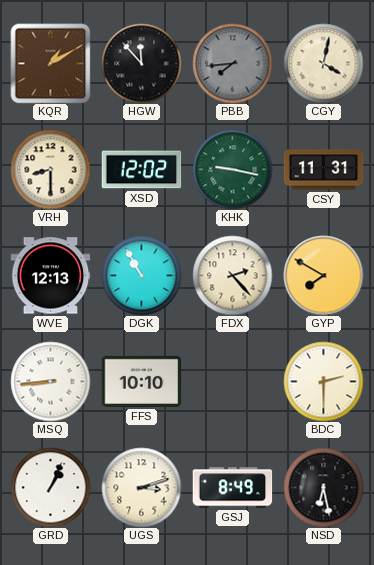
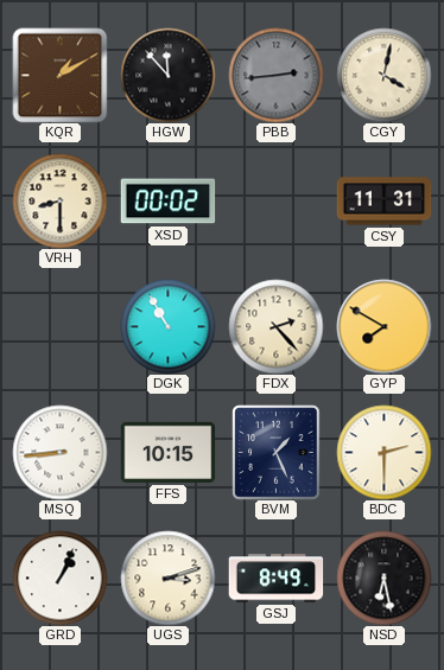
PBB: 7:44 -> 2:44 (275, 75)
XSD: 12:02 -> 00:02 (167, 202)
KHK: 9:17 -> none (232, 169)
WVE: 12:13 -> none (50, 276)
FFS: 10:10 -> 10:15 (167, 452)
BVM: none -> 1:26 (277, 452)
